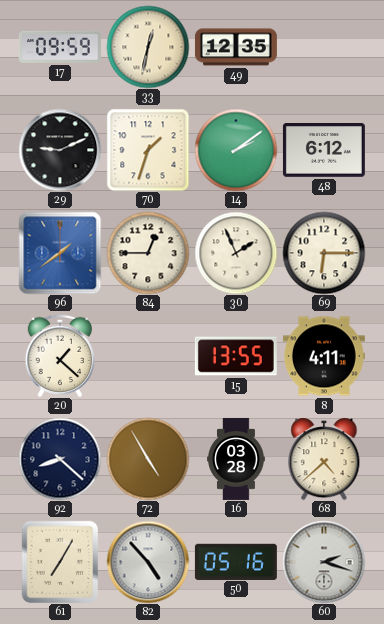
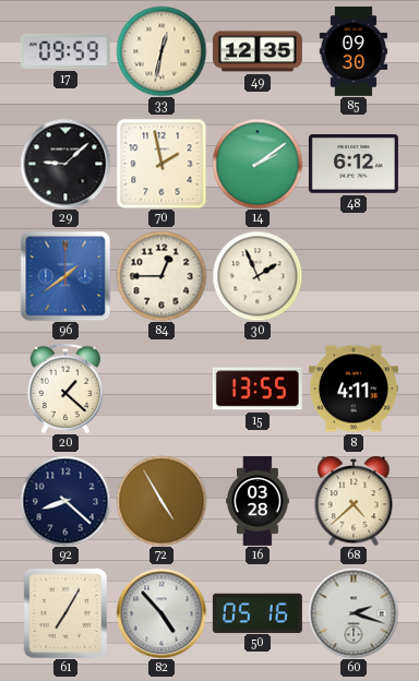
85: none -> 09:30 (354, 51)
29: 9:11 -> 9:08 (65, 164)
70: 1:33 -> 1:58 (161, 164)
69: 6:15 -> none (324, 253)
